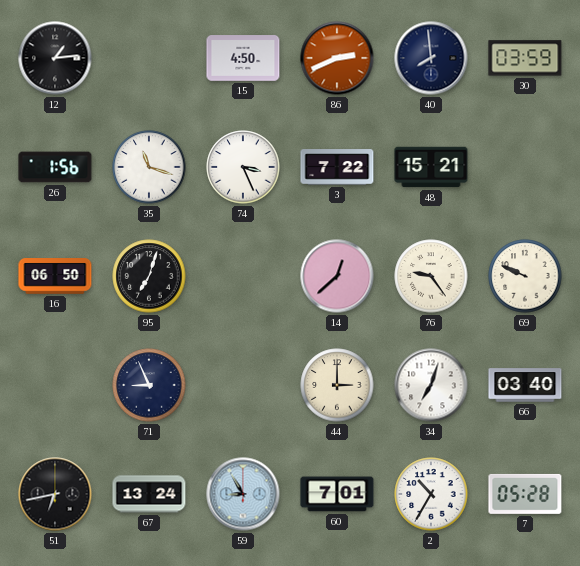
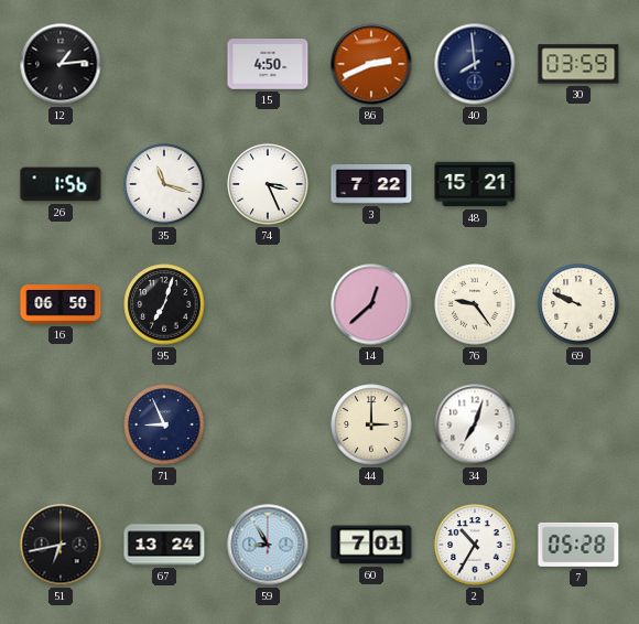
66: 03:40 -> none (525, 385)
